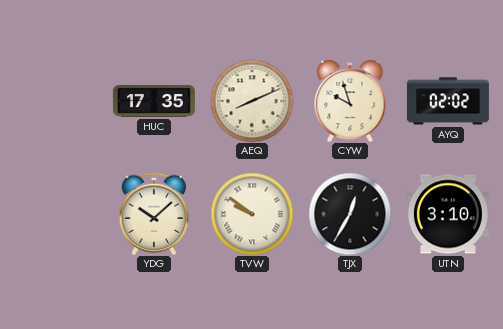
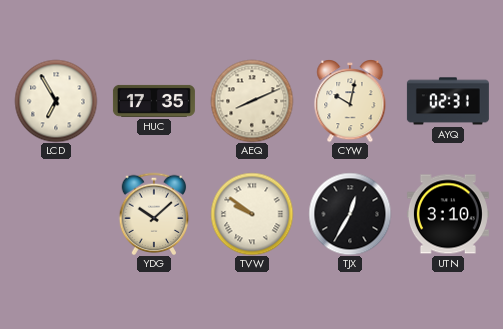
LCD: none -> 6:55 (56, 101)
CYW: 9:57 -> 10:02 (350, 101)
AYQ: 02:02 -> 02:31 (448, 101)
